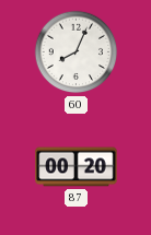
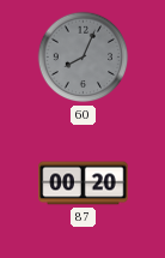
60 dial: white -> grey (84, 58)
